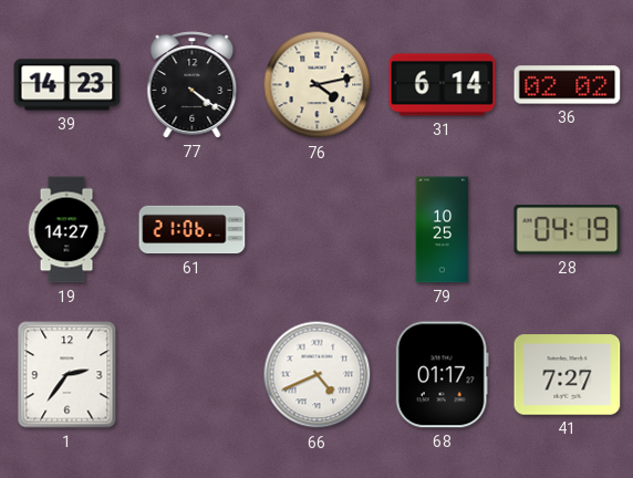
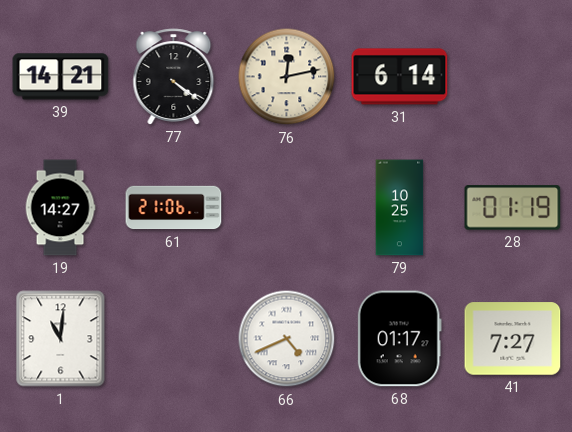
39: 14:23 -> 14:21 (61, 77)
76: 4:13 -> 12:13 (287, 77)
36: 02:02 -> none (568, 85)
28: 04:19 -> 01:19 (513, 208)
1: 2:36 -> 11:01 (61, 339)
